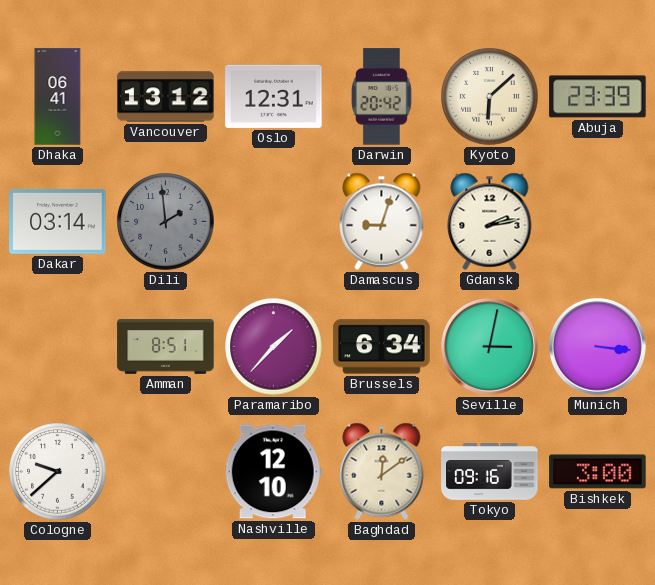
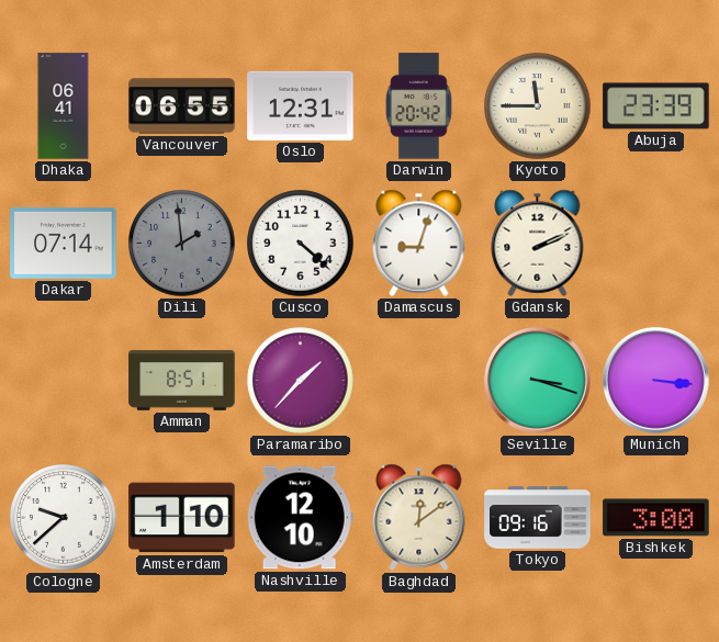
Vancouver: 13:12 -> 06:55 (182, 106)
Kyoto: 6:08 -> 11:45 (538, 106)
Dakar: 03:14 -> 07:14 (64, 243)
Cusco: none -> 4:22 (301, 244)
Gdansk: 2:13 -> 2:11 (538, 243)
Brussels: 6:34 -> none (382, 347)
Seville: 3:02 -> 3:18 (538, 381)
Amsterdam: none -> 1:10 (182, 518)
